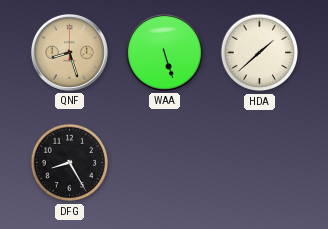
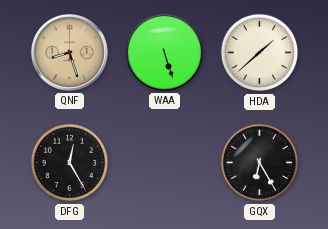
DFG: 8:25 -> 12:25 (70, 163)
GQX: none -> 6:25 (260, 163)
